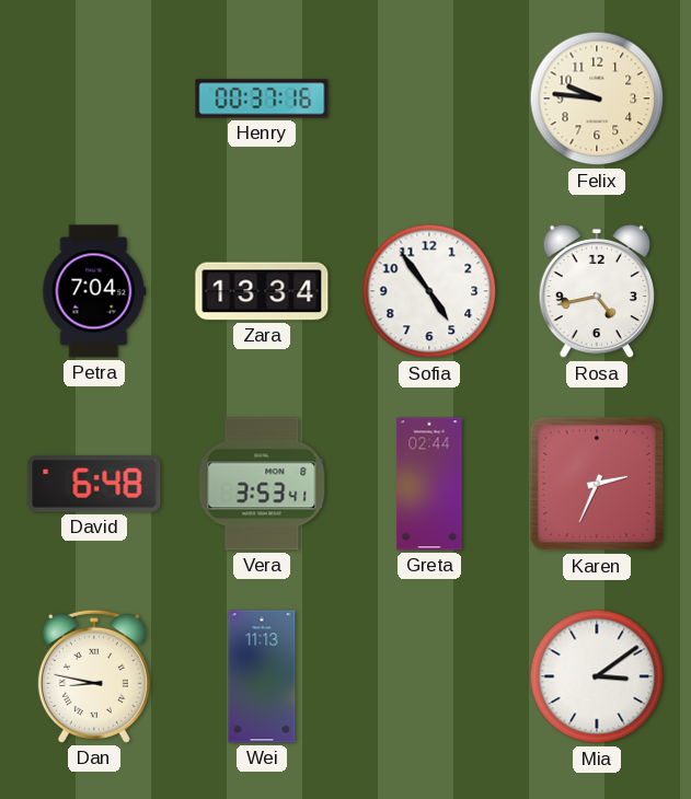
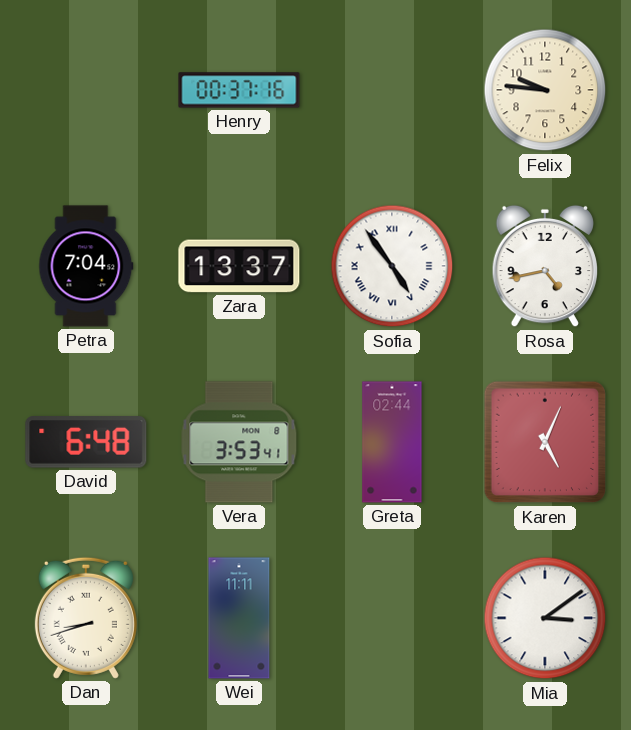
Zara: 13:34 -> 13:37 (239, 266)
Sofia numerals: Arabic -> Roman (392, 266)
Karen: 2:34 -> 5:04 (545, 442)
Dan: 8:47 -> 8:42 (86, 618)
Wei: 11:13 -> 11:11 (239, 618)
